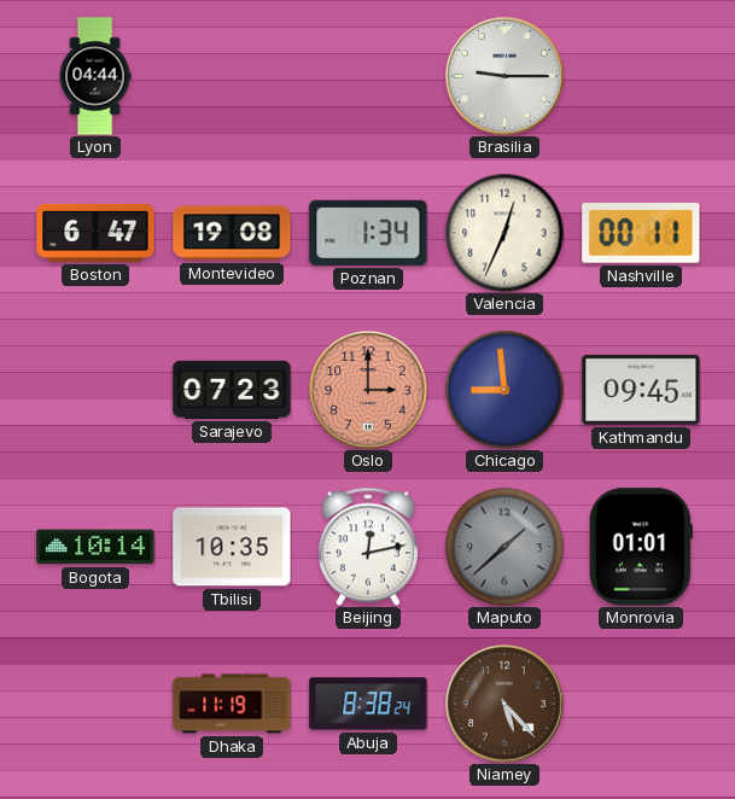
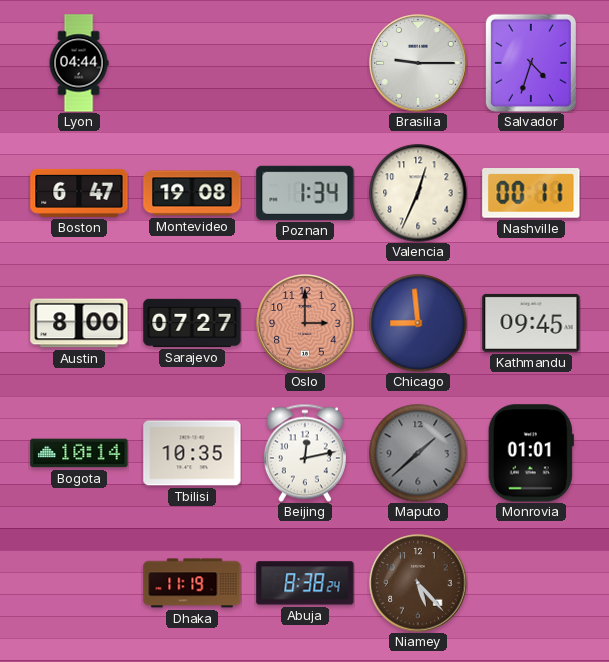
Salvador: none -> 4:33 (531, 63)
Austin: none -> 8:00 (79, 323)
Sarajevo: 07:23 -> 07:27 (192, 323)
